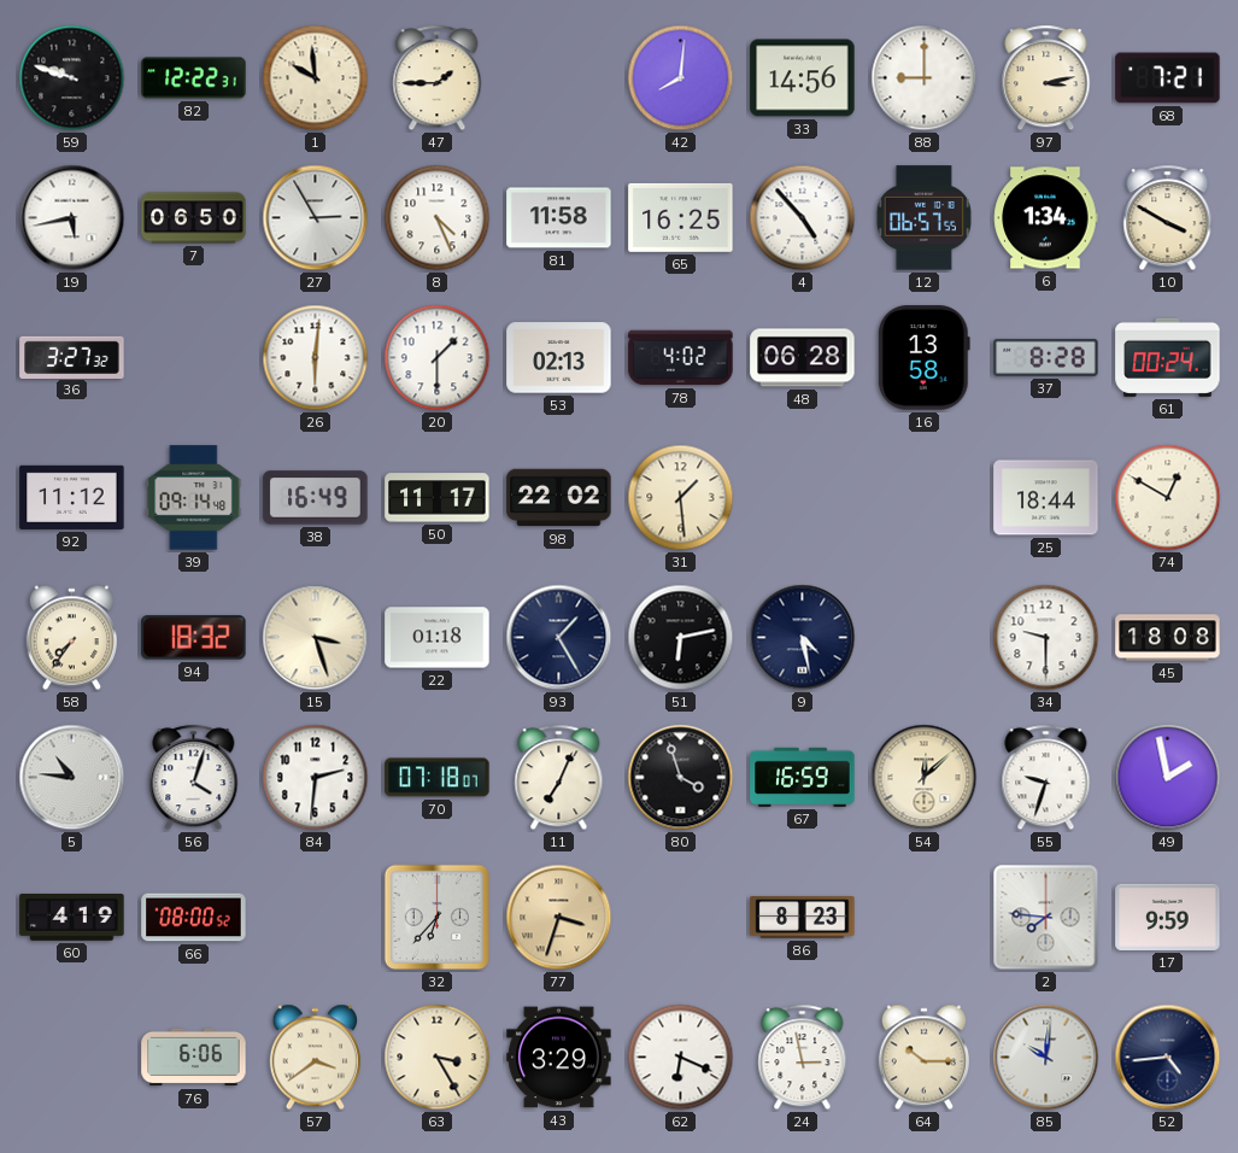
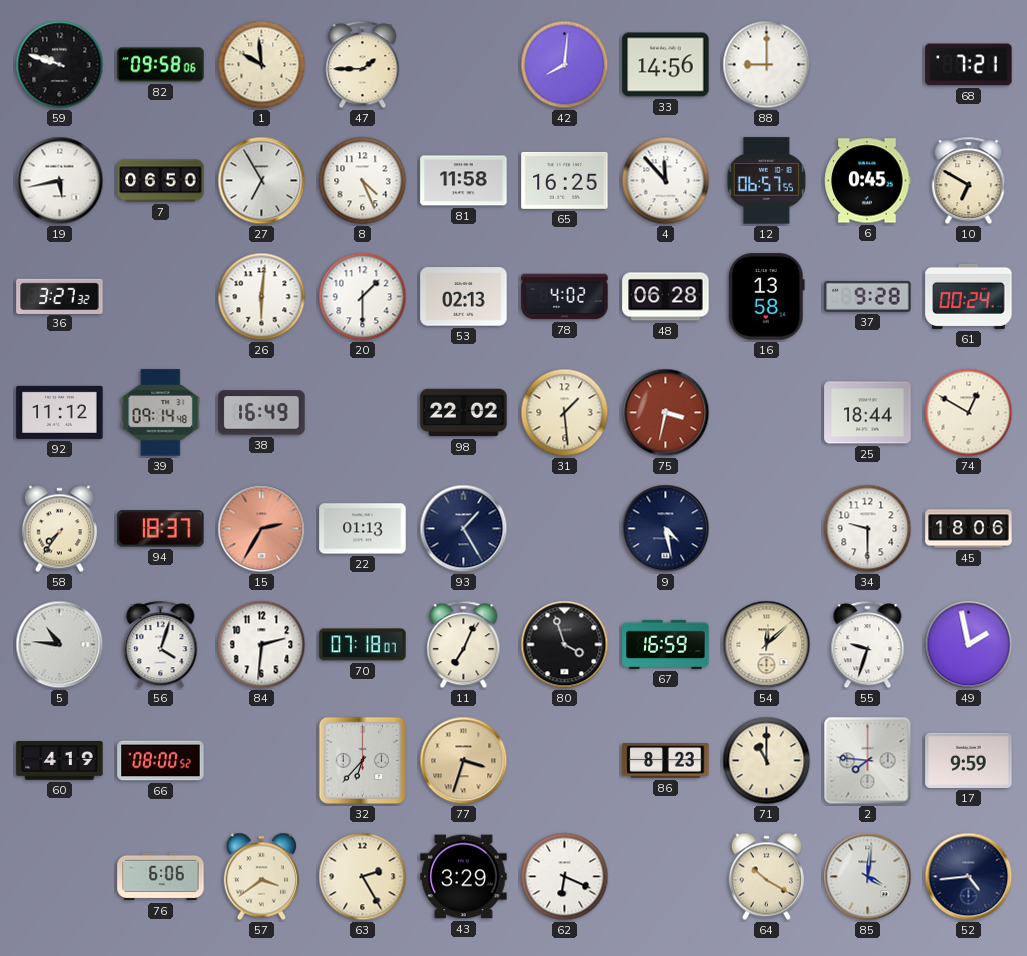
82: 12:22 -> 09:58 (161, 65)
97: 3:13 -> none (1046, 78)
27: 2:55 -> 6:55 (262, 181)
4: 4:53 -> 11:53 (666, 181)
6: 1:34 -> 0:45 (868, 181)
10: 3:50 -> 6:50 (969, 181)
37: 8:28 -> 9:28 (868, 296)
50: 11:17 -> none (438, 498)
75: none -> 3:32 (666, 413)
94: 18:32 -> 18:37 (161, 529)
15: 3:27 -> 2:35 (262, 529)
15 dial: cream -> salmon (262, 529)
22: 01:18 -> 01:13 (363, 529)
51: 6:13 -> none (681, 638)
45: 18:08 -> 18:06 (969, 529)
71: none -> 11:00 (767, 761)
63: 3:25 -> 2:25 (363, 877)
24: 2:58 -> none (803, 1058)
64: 10:15 -> 10:20 (766, 877)
85: 10:01 -> 4:01 (868, 877)
